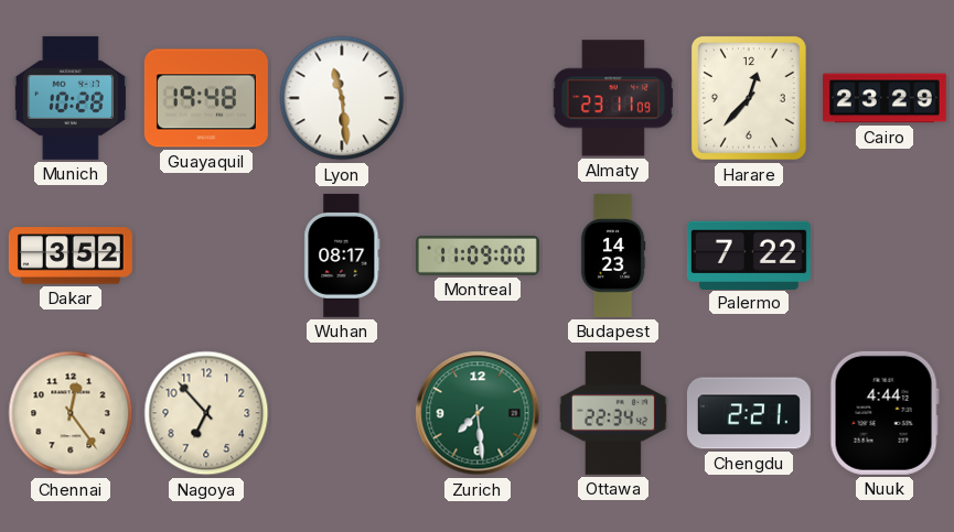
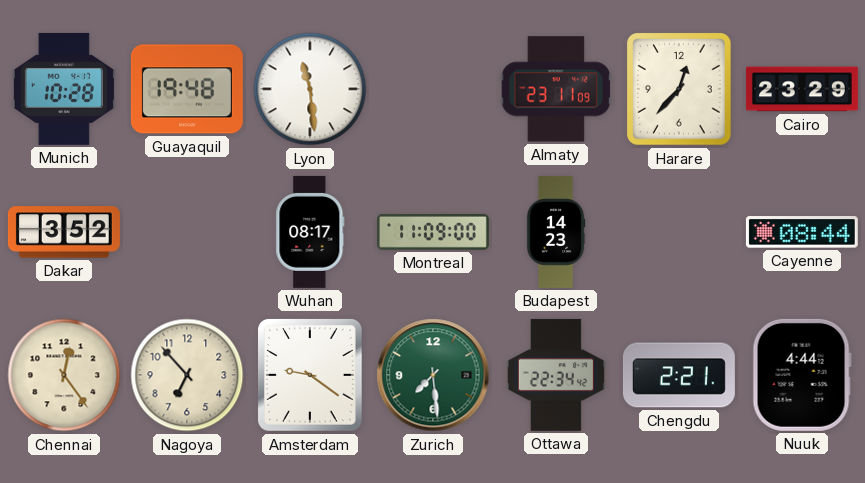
Palermo: 7:22 -> none (749, 254)
Cayenne: none -> 08:44 (802, 232)
Amsterdam: none -> 9:21 (310, 376)
